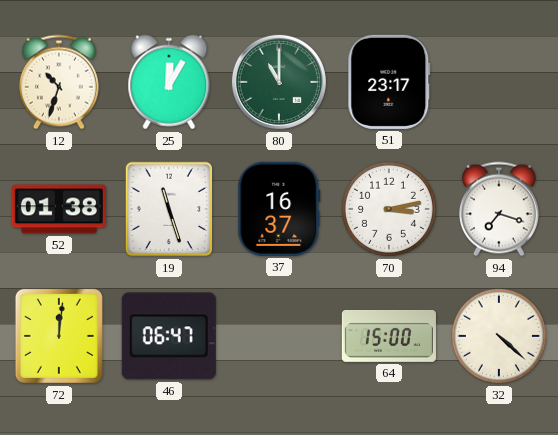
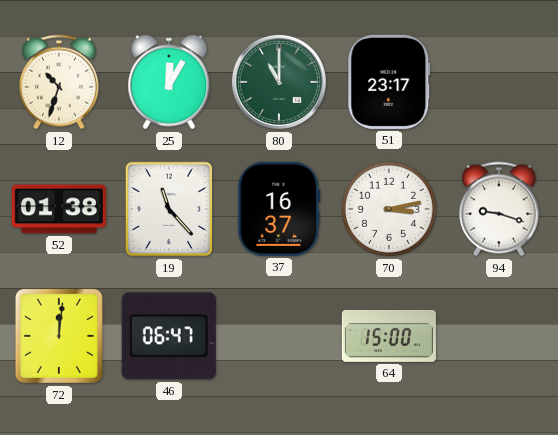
19: 11:27 -> 11:23 (169, 209)
94: 7:18 -> 9:18 (499, 209)
32: 4:22 -> none (499, 336)
